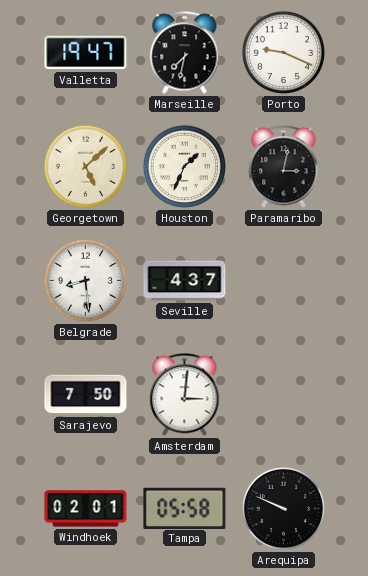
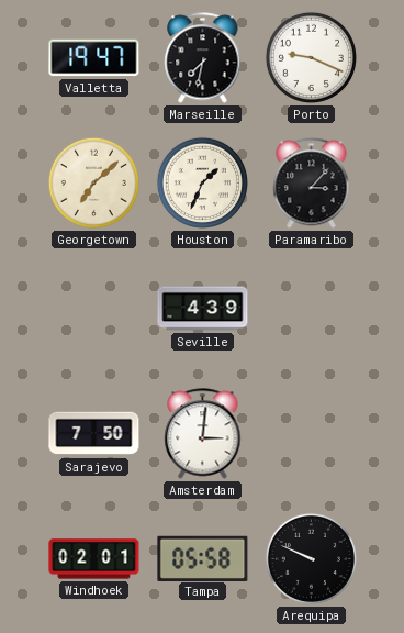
Georgetown: 5:08 -> 7:08 (93, 182)
Paramaribo: 3:02 -> 3:07 (312, 184)
Belgrade: 8:29 -> none (85, 280)
Seville: 4:37 -> 4:39 (203, 309)
